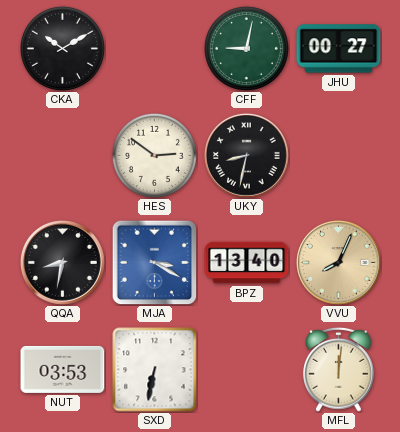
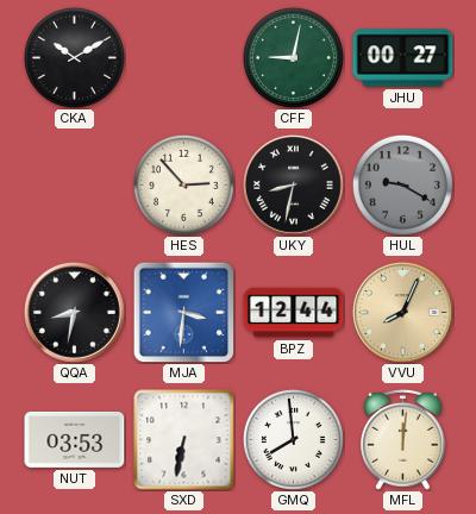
HES: 2:51 -> 2:53 (183, 184)
HUL: none -> 9:20 (402, 184)
MJA: 3:20 -> 3:31 (183, 312)
BPZ: 13:40 -> 12:44 (294, 313)
GMQ: none -> 7:59 (293, 439)
